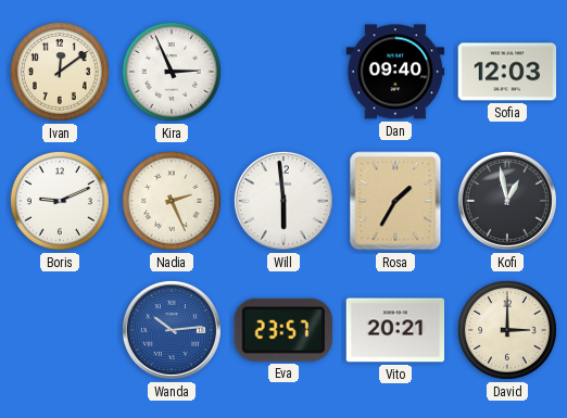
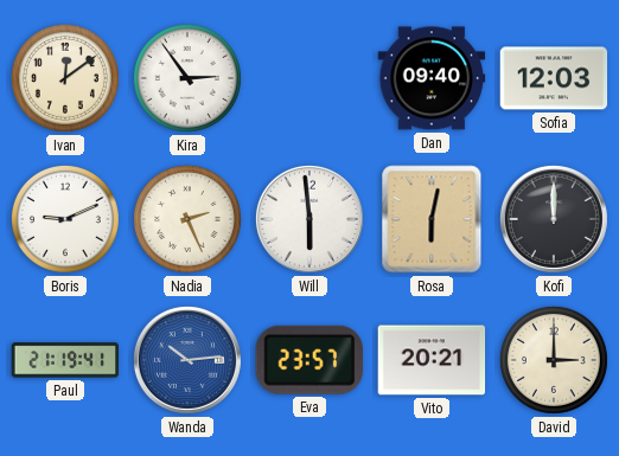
Kira: 2:56 -> 2:54 (187, 78)
Rosa: 1:35 -> 6:02 (432, 219)
Kofi: 12:58 -> 12:00 (554, 219)
Paul: none -> 21:19 (65, 360)
